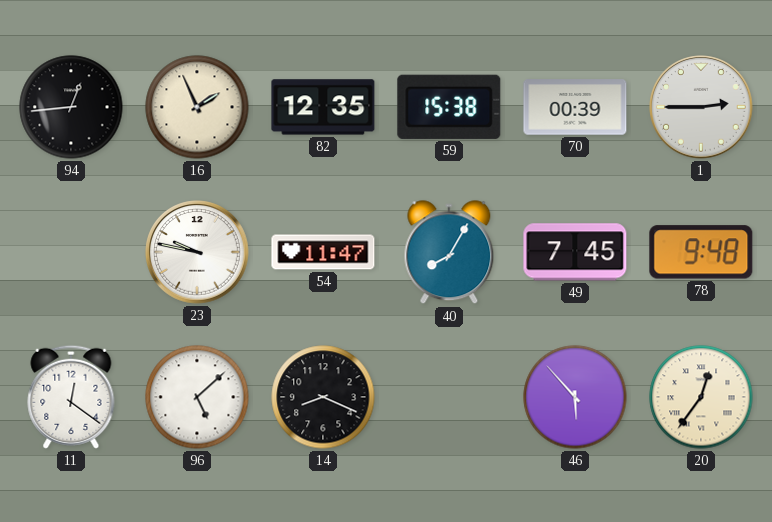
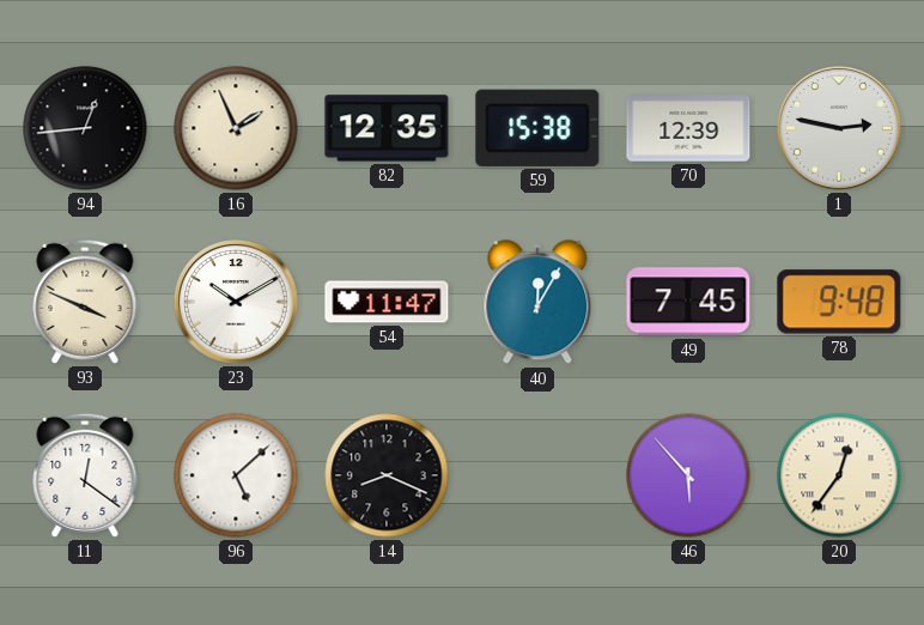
70: 00:39 -> 12:39 (688, 128)
1: 2:45 -> 2:47 (839, 128)
93: none -> 3:49 (85, 302)
23: 9:47 -> 10:10 (236, 302)
40: 8:05 -> 12:05 (537, 303)
